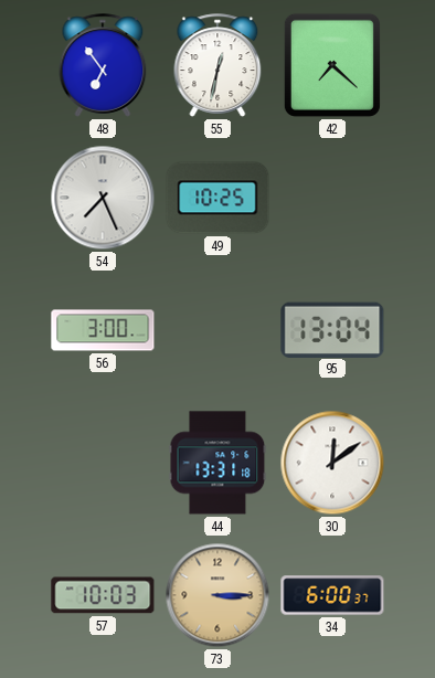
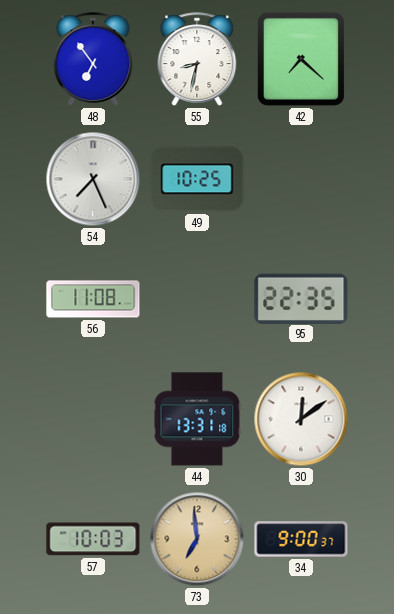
55: 12:32 -> 8:32 (197, 59)
56: 3:00 -> 11:08 (93, 299)
95: 13:04 -> 22:35 (301, 298)
73: 3:15 -> 6:59 (197, 539)
34: 6:00 -> 9:00 (301, 539)
